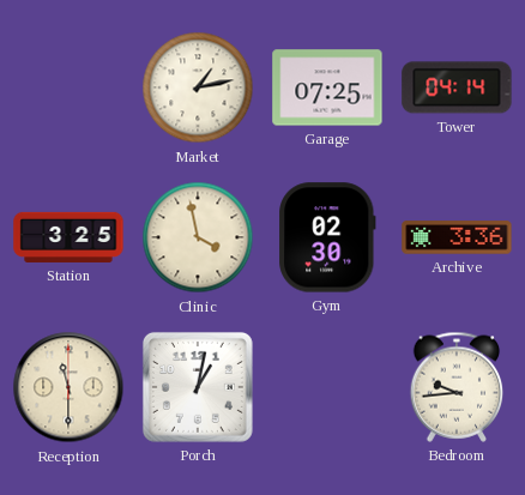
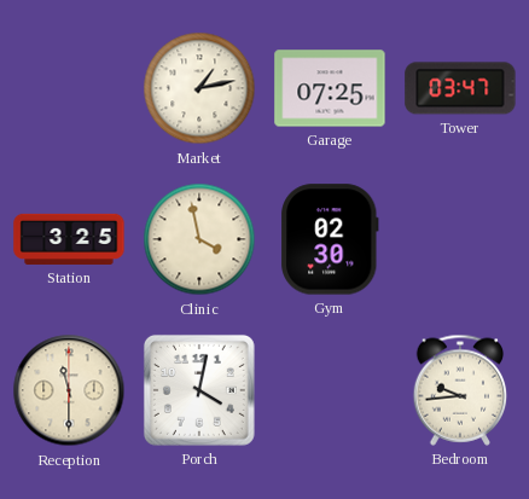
Tower: 04:14 -> 03:47 (460, 88)
Archive: 3:36 -> none (457, 237)
Porch: 1:02 -> 4:02 (199, 390)
